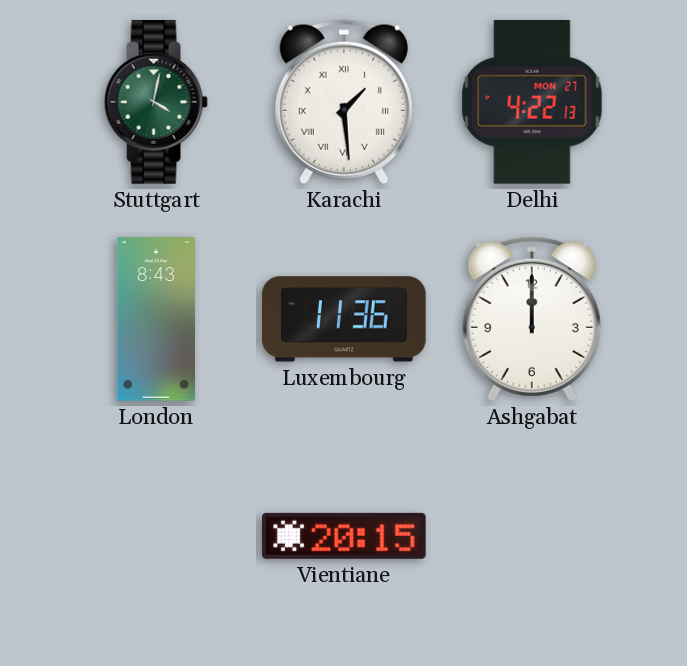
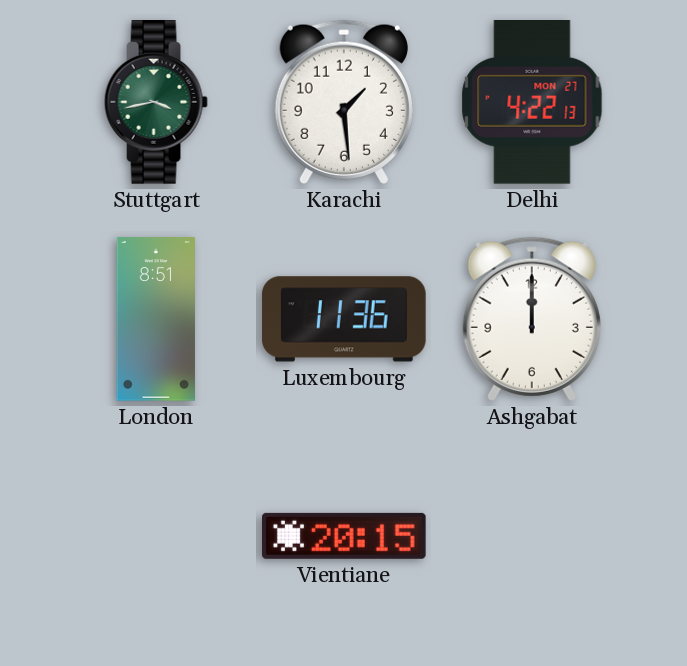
Stuttgart: 4:02 -> 3:43 (156, 102)
Karachi numerals: Roman -> Arabic (344, 102)
London: 8:43 -> 8:51 (156, 319)
